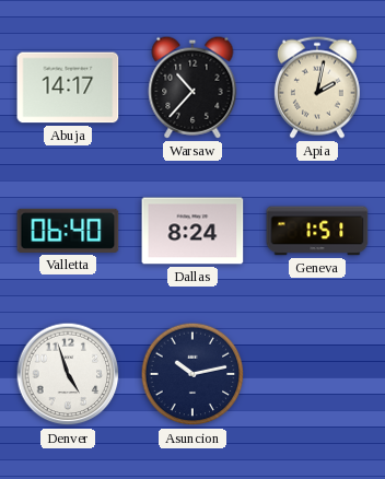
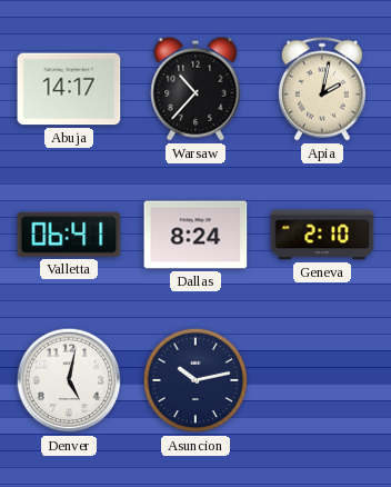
Valletta: 06:40 -> 06:41 (69, 235)
Geneva: 1:51 -> 2:10 (322, 235)
Denver: 4:57 -> 5:02 (69, 380)
